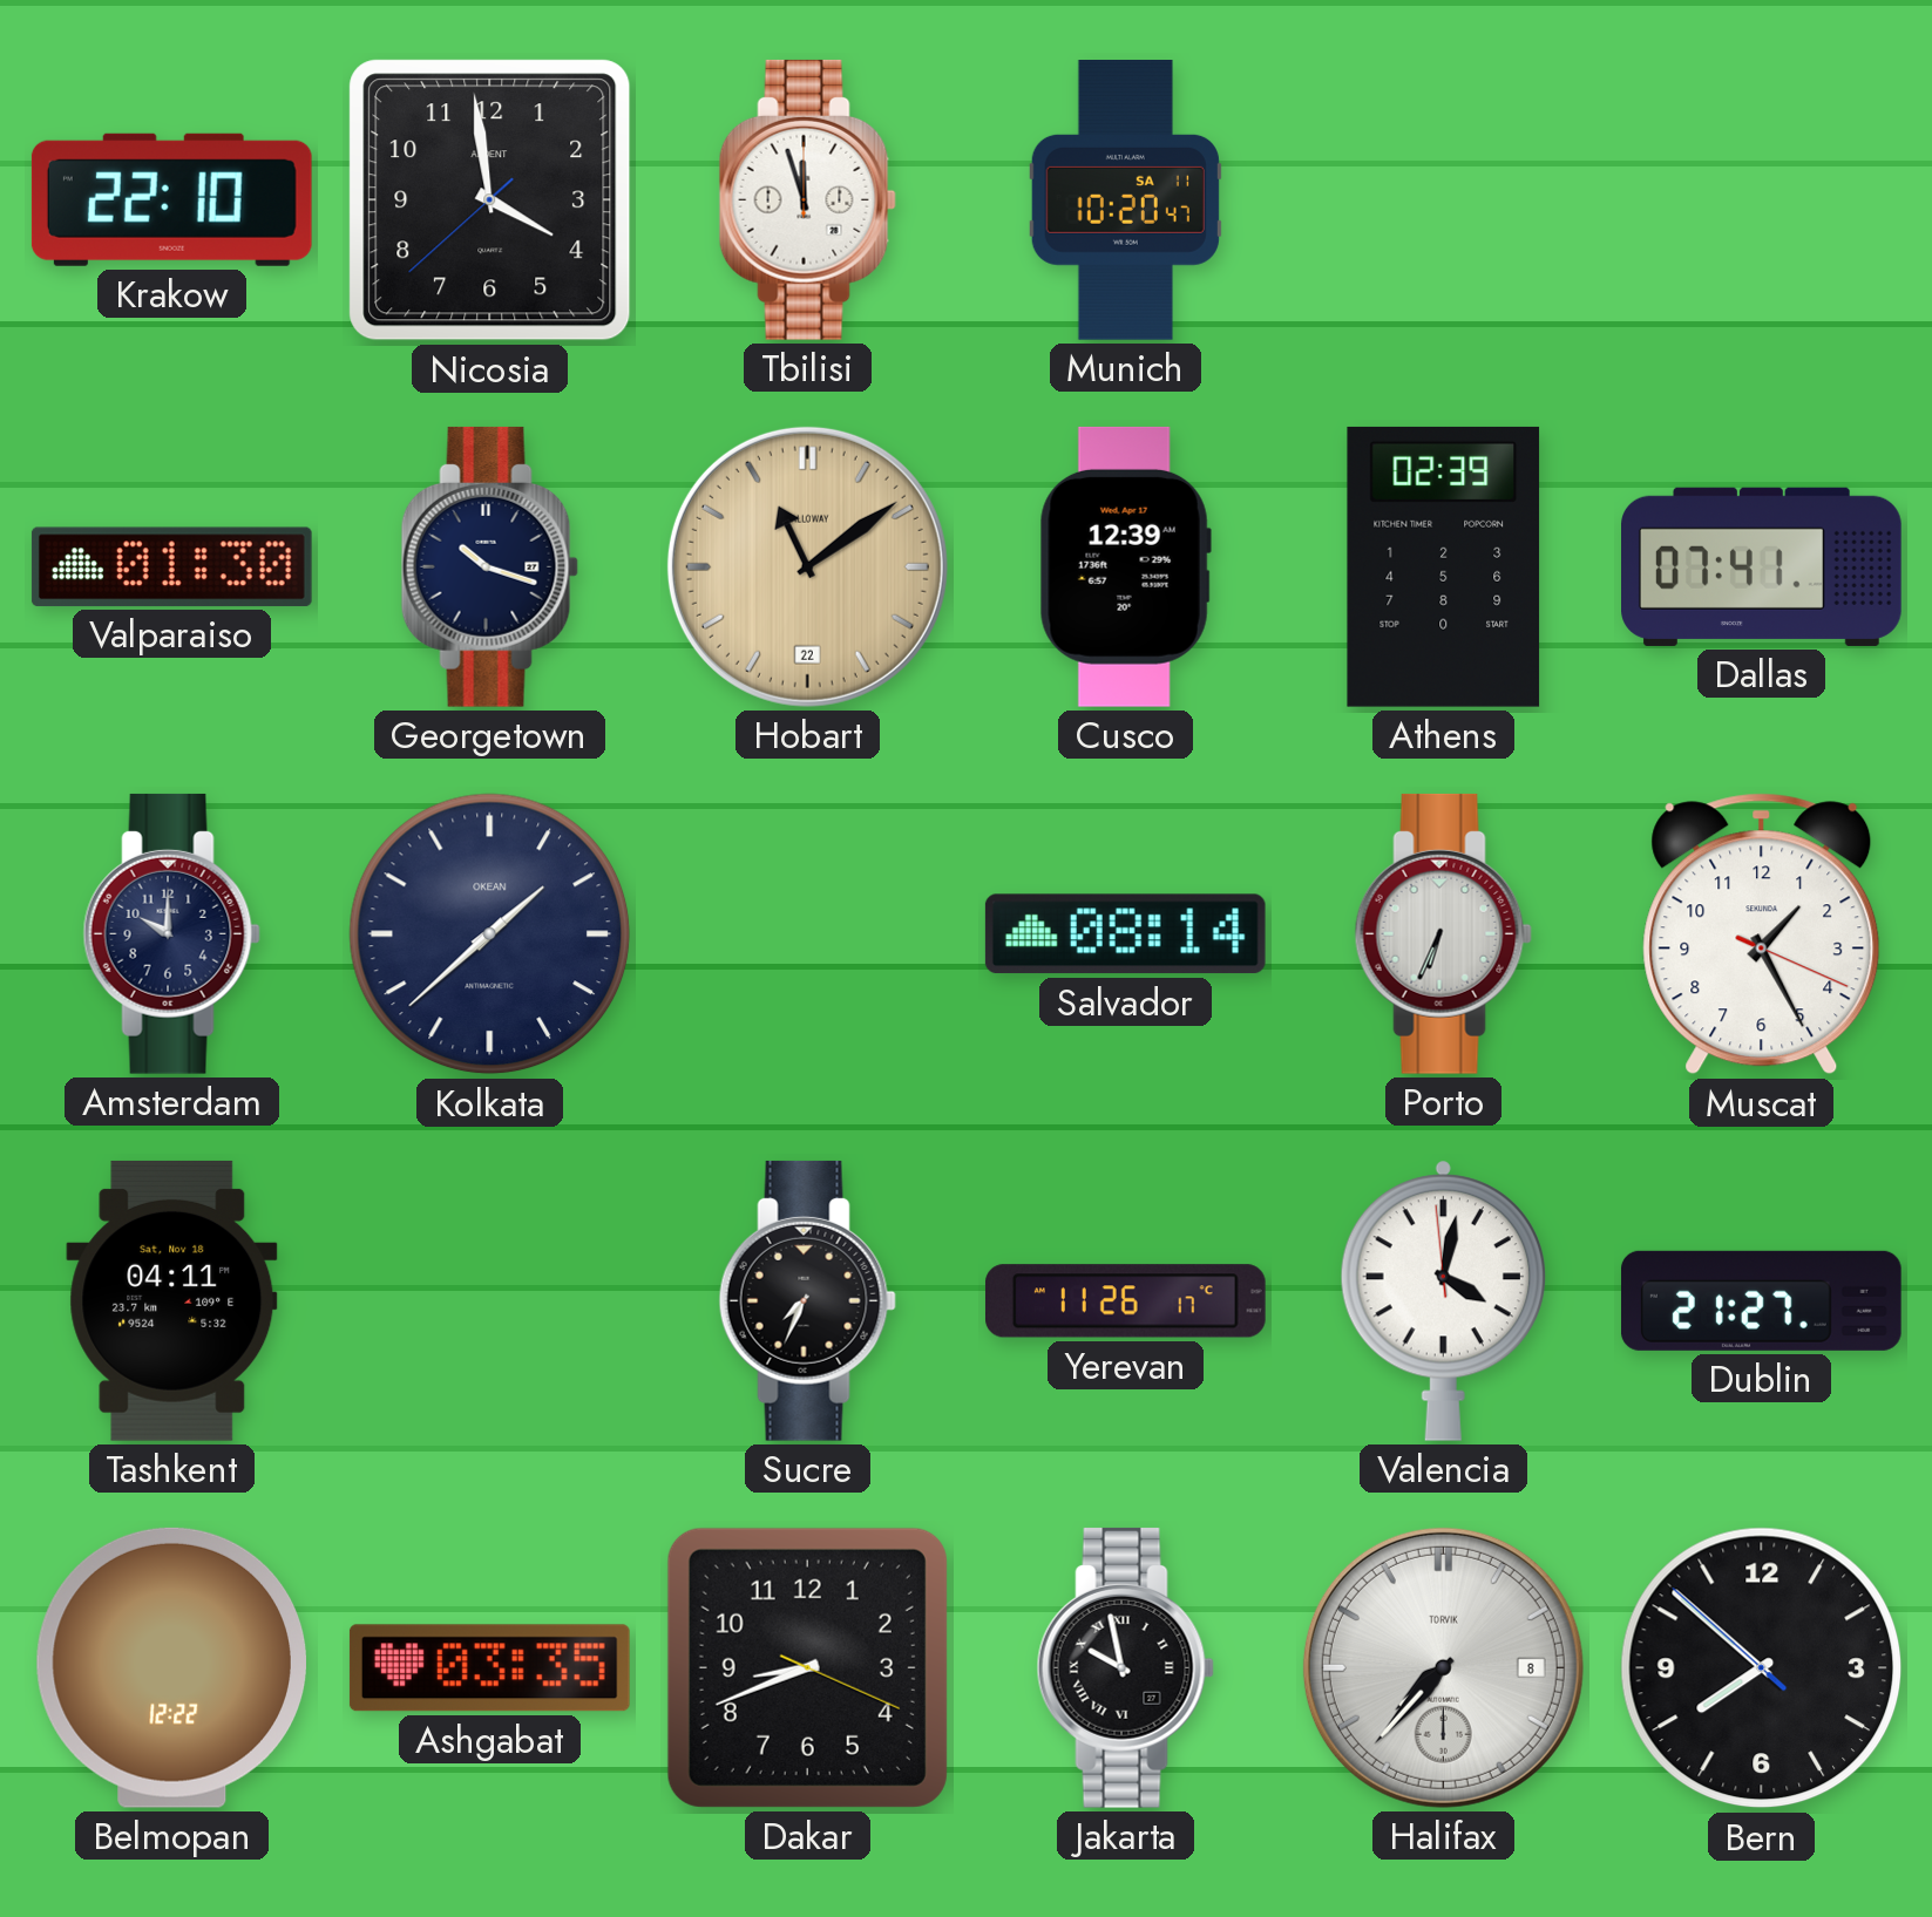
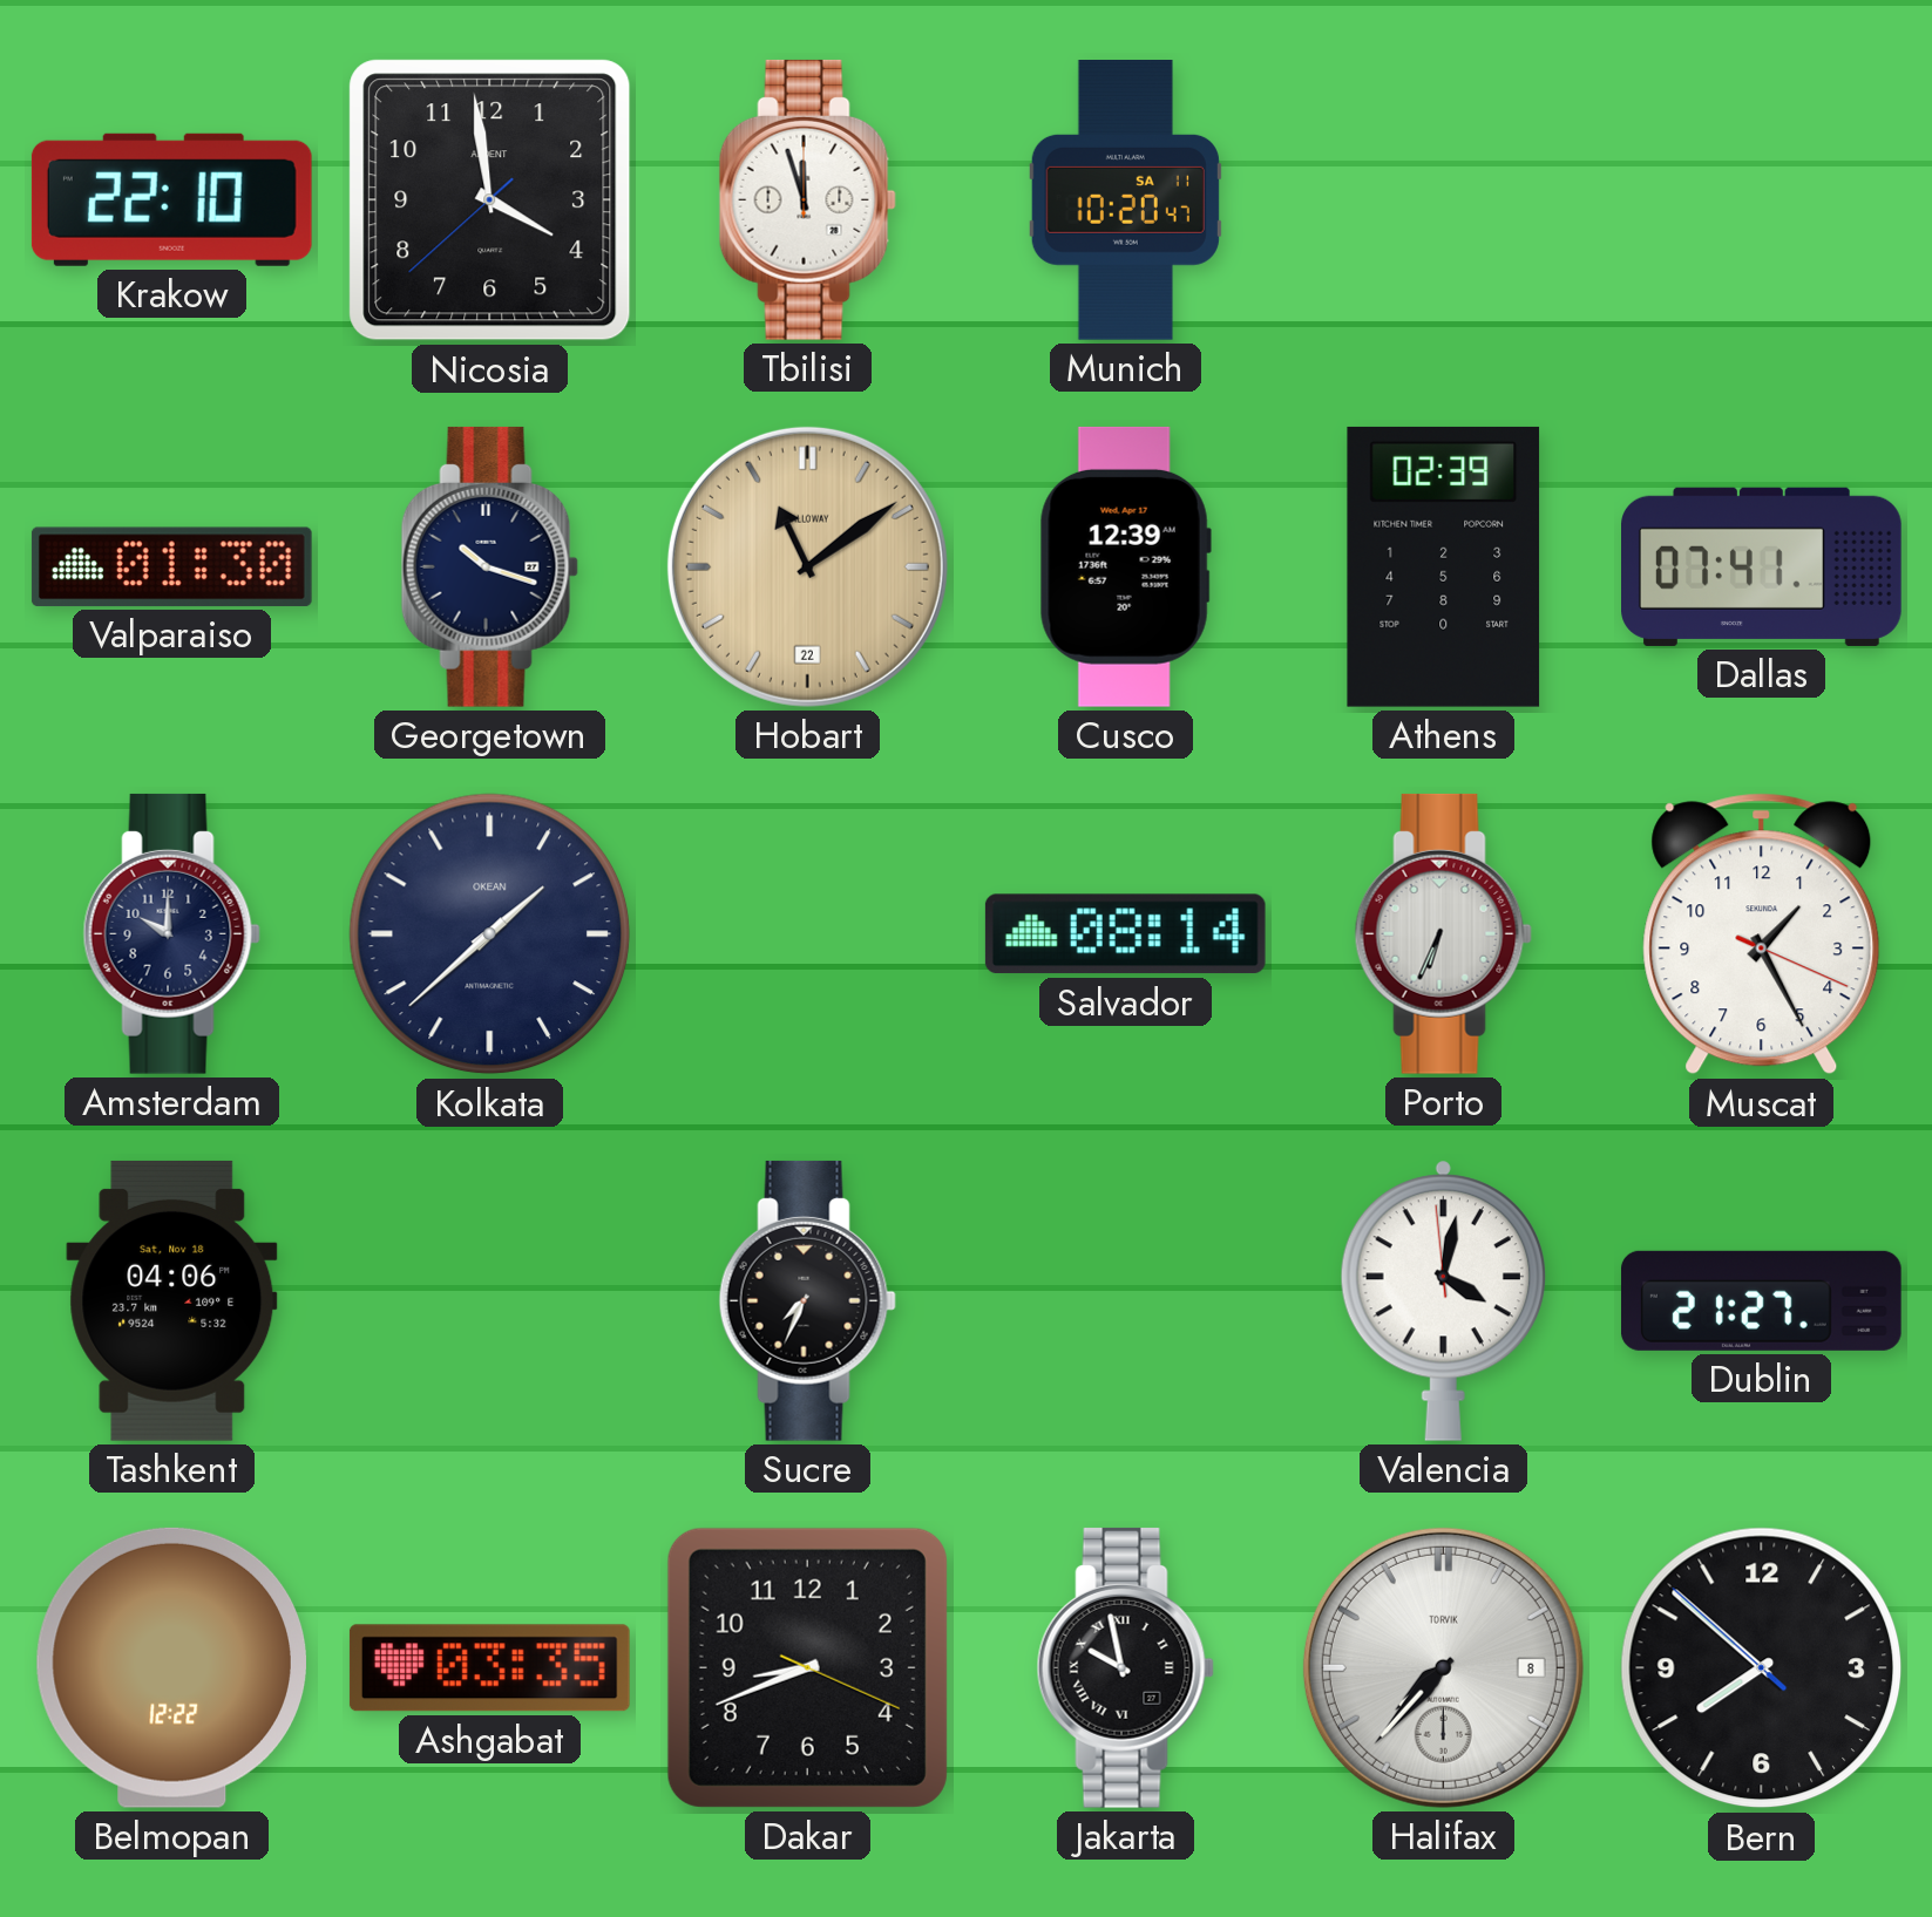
Tashkent: 04:11 -> 04:06 (172, 1300)
Yerevan: 11:26 -> none (1125, 1301)
